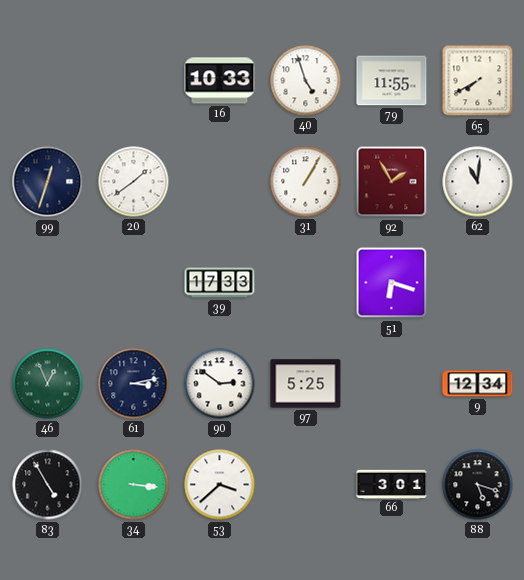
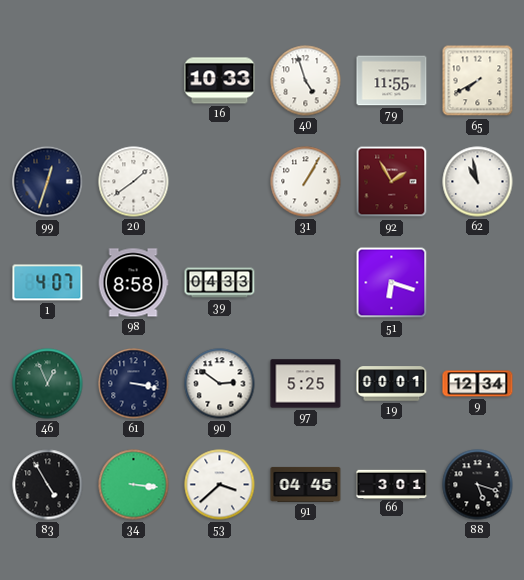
62: 11:01 -> 10:58 (478, 182)
1: none -> 4:07 (48, 283)
98: none -> 8:58 (133, 283)
39: 17:33 -> 04:33 (220, 283)
61: 3:13 -> 3:17 (134, 384)
19: none -> 00:01 (392, 384)
91: none -> 04:45 (306, 484)
